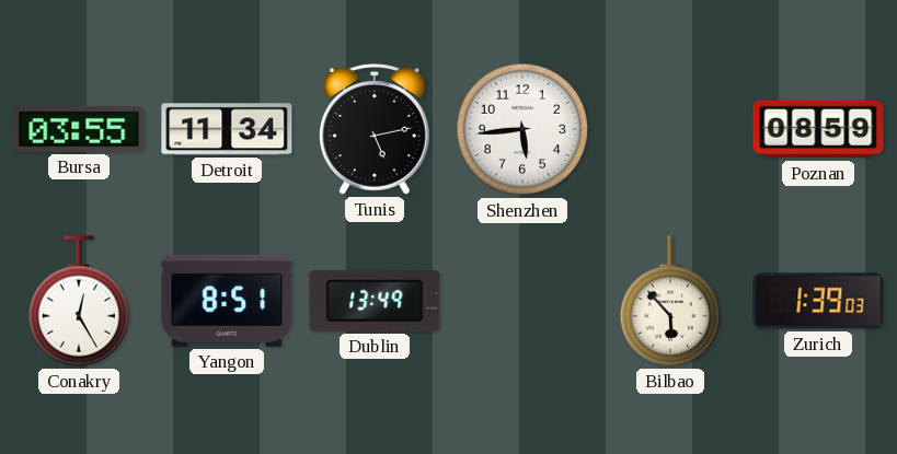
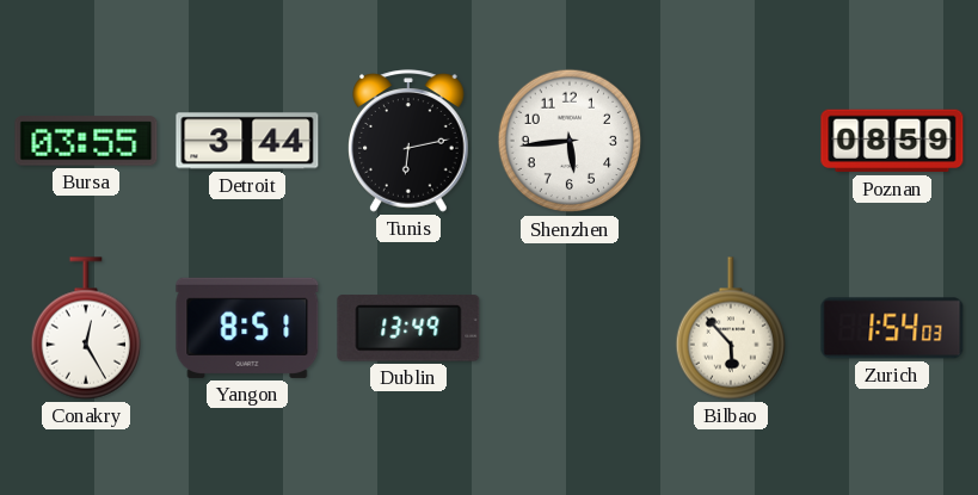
Detroit: 11:34 -> 3:44 (247, 141)
Tunis: 5:13 -> 6:13 (408, 141)
Zurich: 1:39 -> 1:54 (892, 328)
